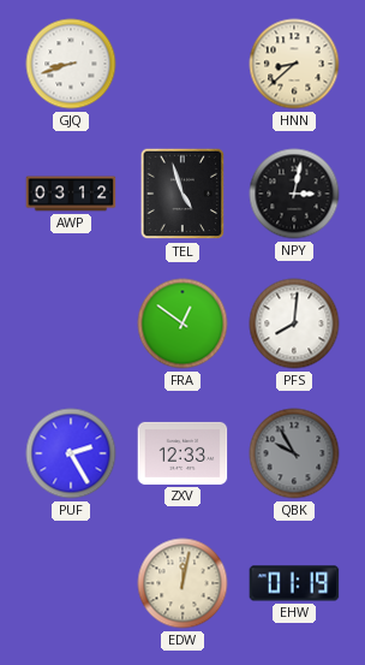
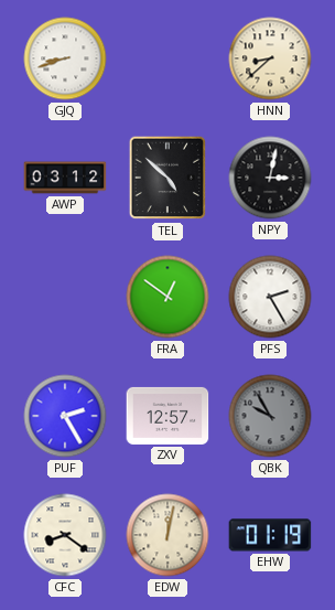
TEL: 4:57 -> 4:52 (167, 178)
PFS: 8:01 -> 2:25 (270, 297)
ZXV: 12:33 -> 12:57 (167, 416)
CFC: none -> 8:21 (65, 535)
